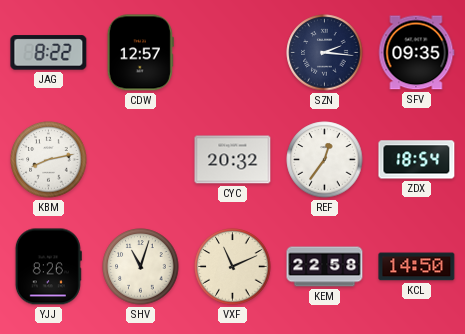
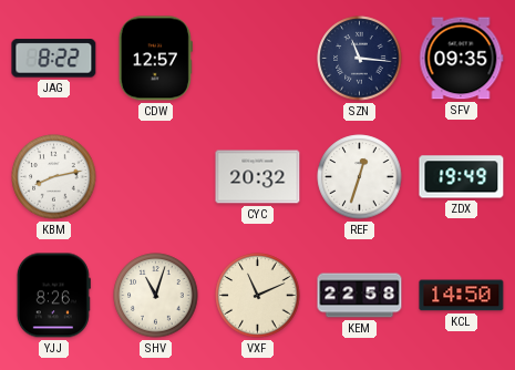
SZN: 2:16 -> 11:16 (360, 59)
REF: 12:36 -> 12:33 (360, 177)
ZDX: 18:54 -> 19:49 (462, 177)
